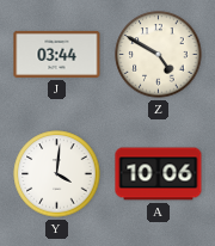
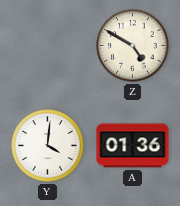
J: 03:44 -> none (57, 54)
A: 10:06 -> 01:36 (133, 146)
